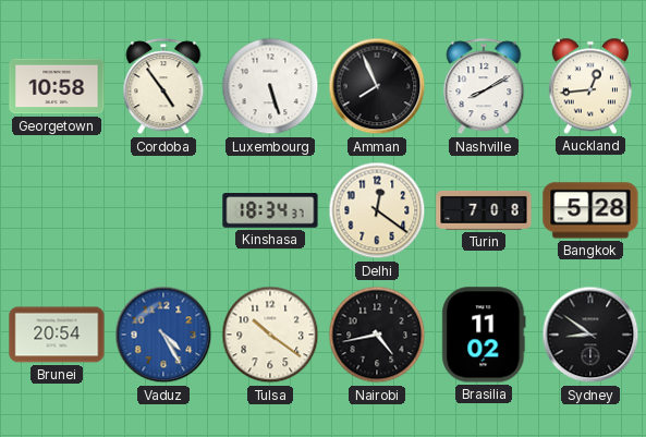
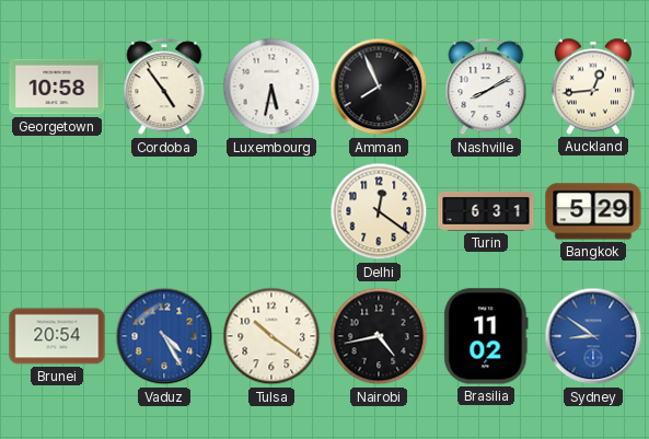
Luxembourg: 5:27 -> 5:32 (271, 86)
Kinshasa: 18:34 -> none (270, 210)
Turin: 7:08 -> 6:31 (486, 211)
Bangkok: 5:28 -> 5:29 (593, 211)
Sydney dial: black -> blue (593, 336)
